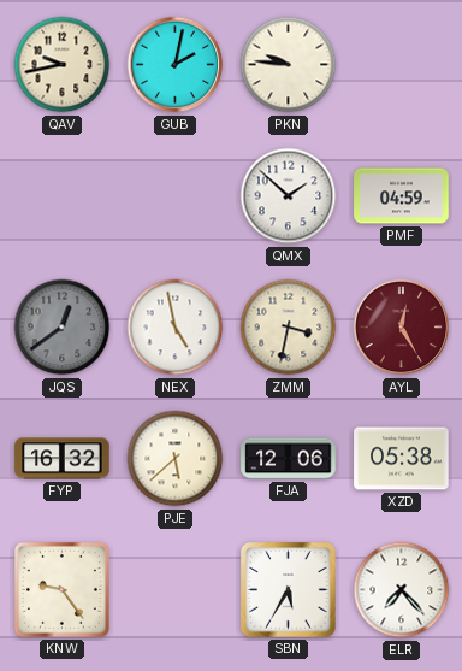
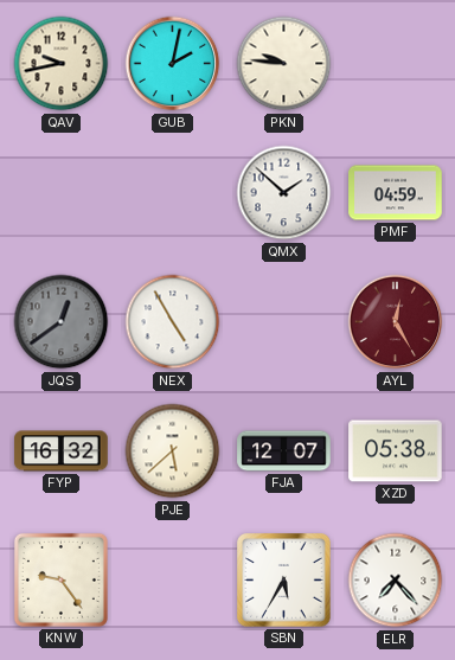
NEX: 4:58 -> 4:55 (173, 322)
ZMM: 3:32 -> none (289, 328)
FJA: 12:06 -> 12:07 (284, 451)
